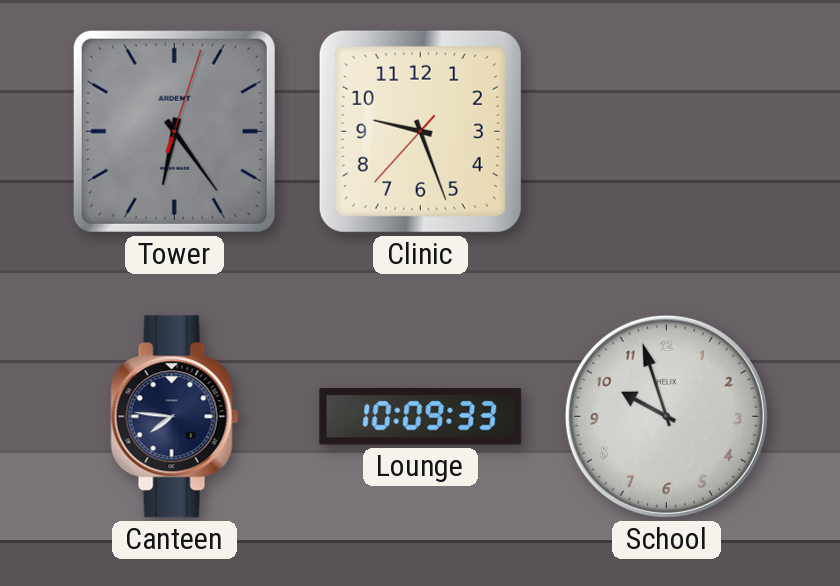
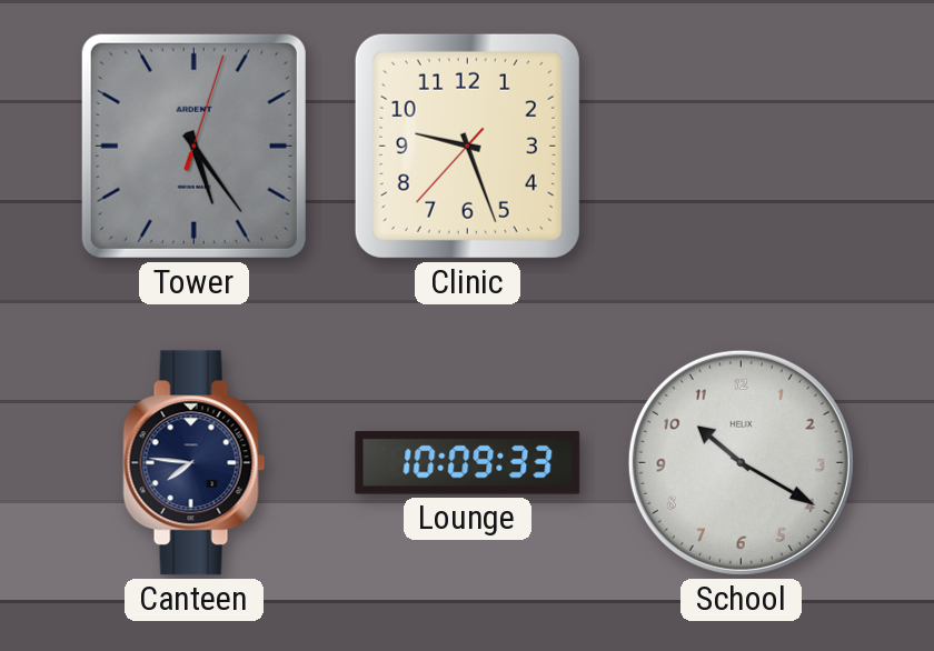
Tower: 6:24 -> 5:24 (193, 146)
School: 9:57 -> 10:20 (741, 462)
